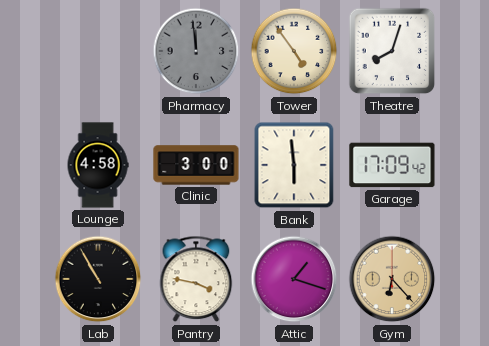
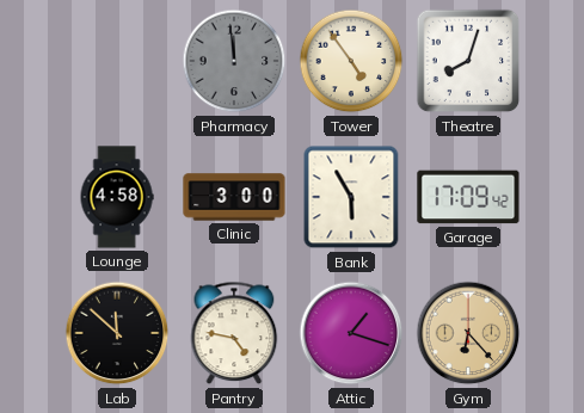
Bank: 5:59 -> 5:55 (351, 197)
Lab: 10:55 -> 11:52 (117, 333)
Pantry: 3:47 -> 4:47 (234, 333)
